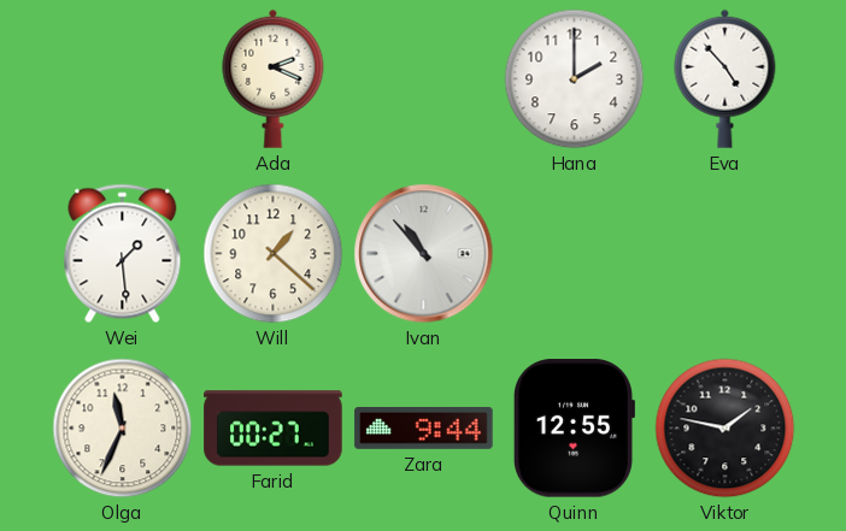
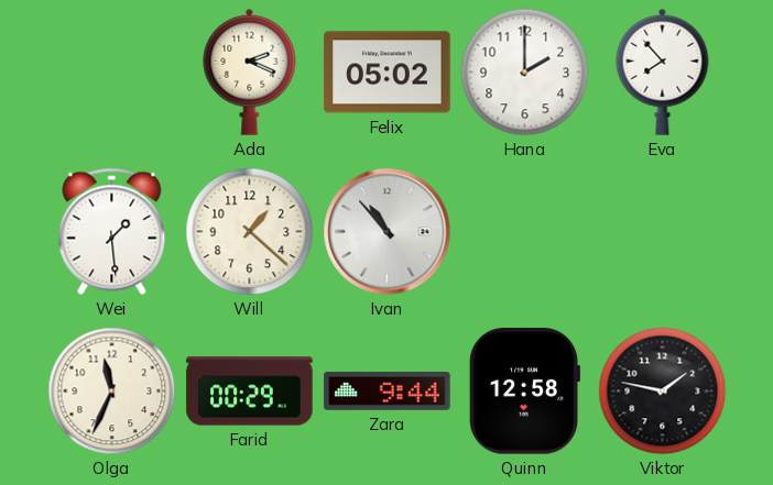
Felix: none -> 05:02 (388, 73)
Eva: 4:53 -> 7:53 (663, 71)
Farid: 00:27 -> 00:29 (250, 392)
Quinn: 12:55 -> 12:58 (523, 392)
